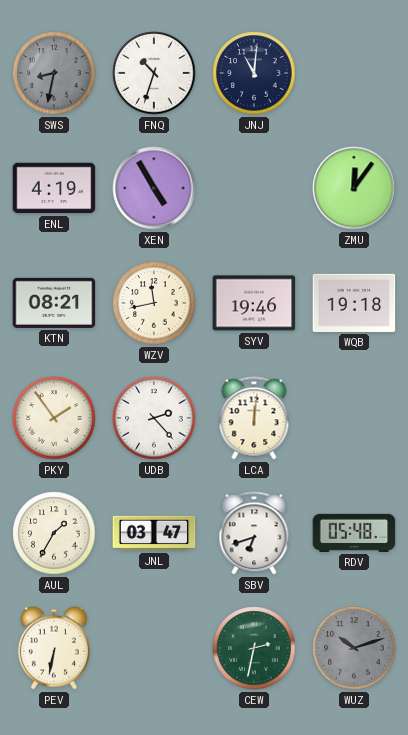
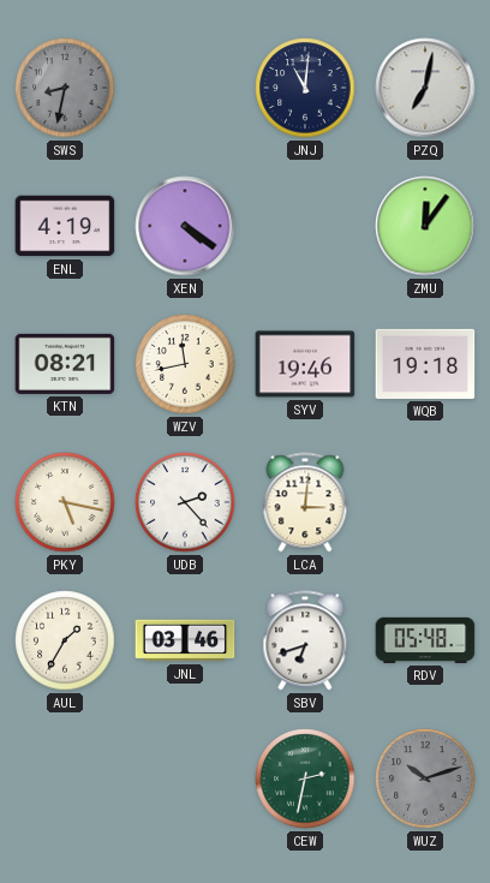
FNQ: 10:33 -> none (154, 73)
PZQ: none -> 7:02 (425, 88)
XEN: 4:55 -> 4:21 (185, 226)
PKY: 1:54 -> 5:17 (65, 502)
LCA: 12:01 -> 3:01 (305, 502)
JNL: 03:47 -> 03:46 (185, 640)
PEV: 6:32 -> none (54, 648)
